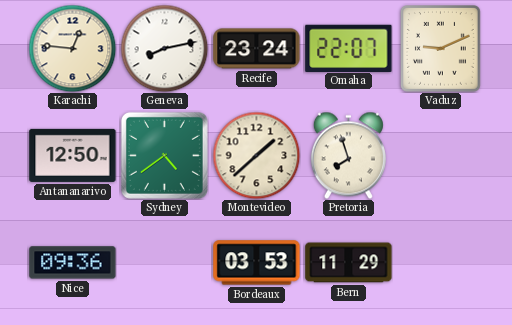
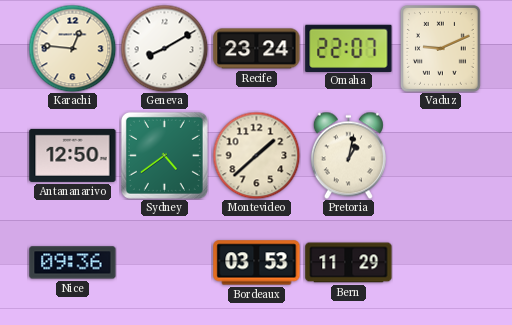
Geneva: 8:13 -> 8:10 (164, 48)
Pretoria: 7:57 -> 1:02 (348, 155)
